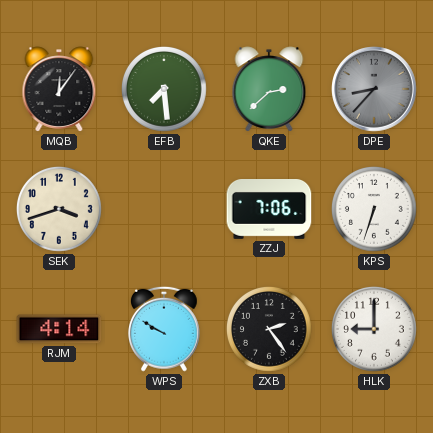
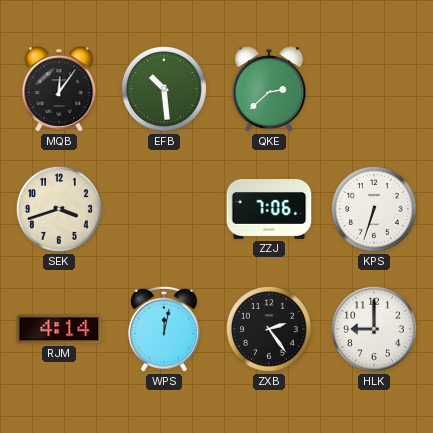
EFB: 7:29 -> 10:29 (165, 90)
DPE: 8:37 -> none (374, 89)
WPS: 9:50 -> 12:02 (165, 329)
